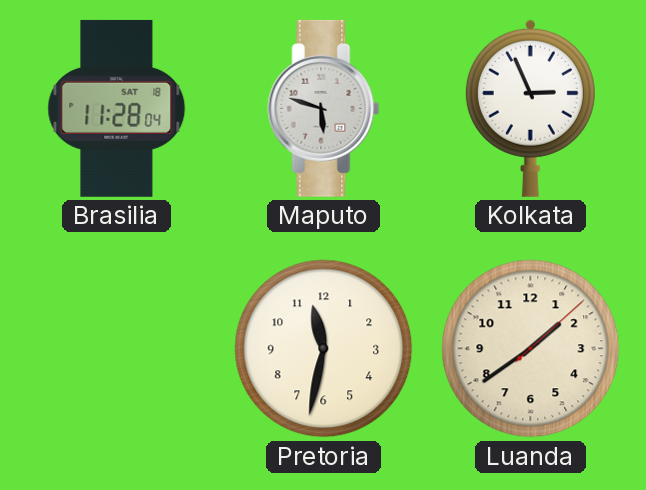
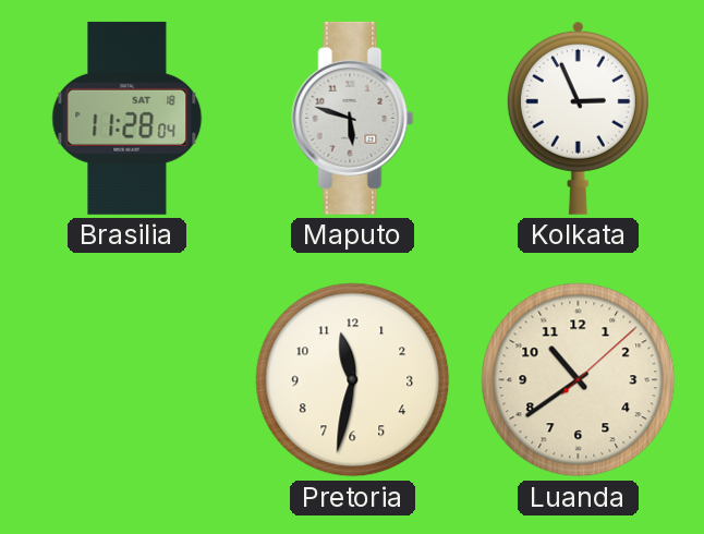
Luanda: 1:39 -> 10:39 (579, 380)
